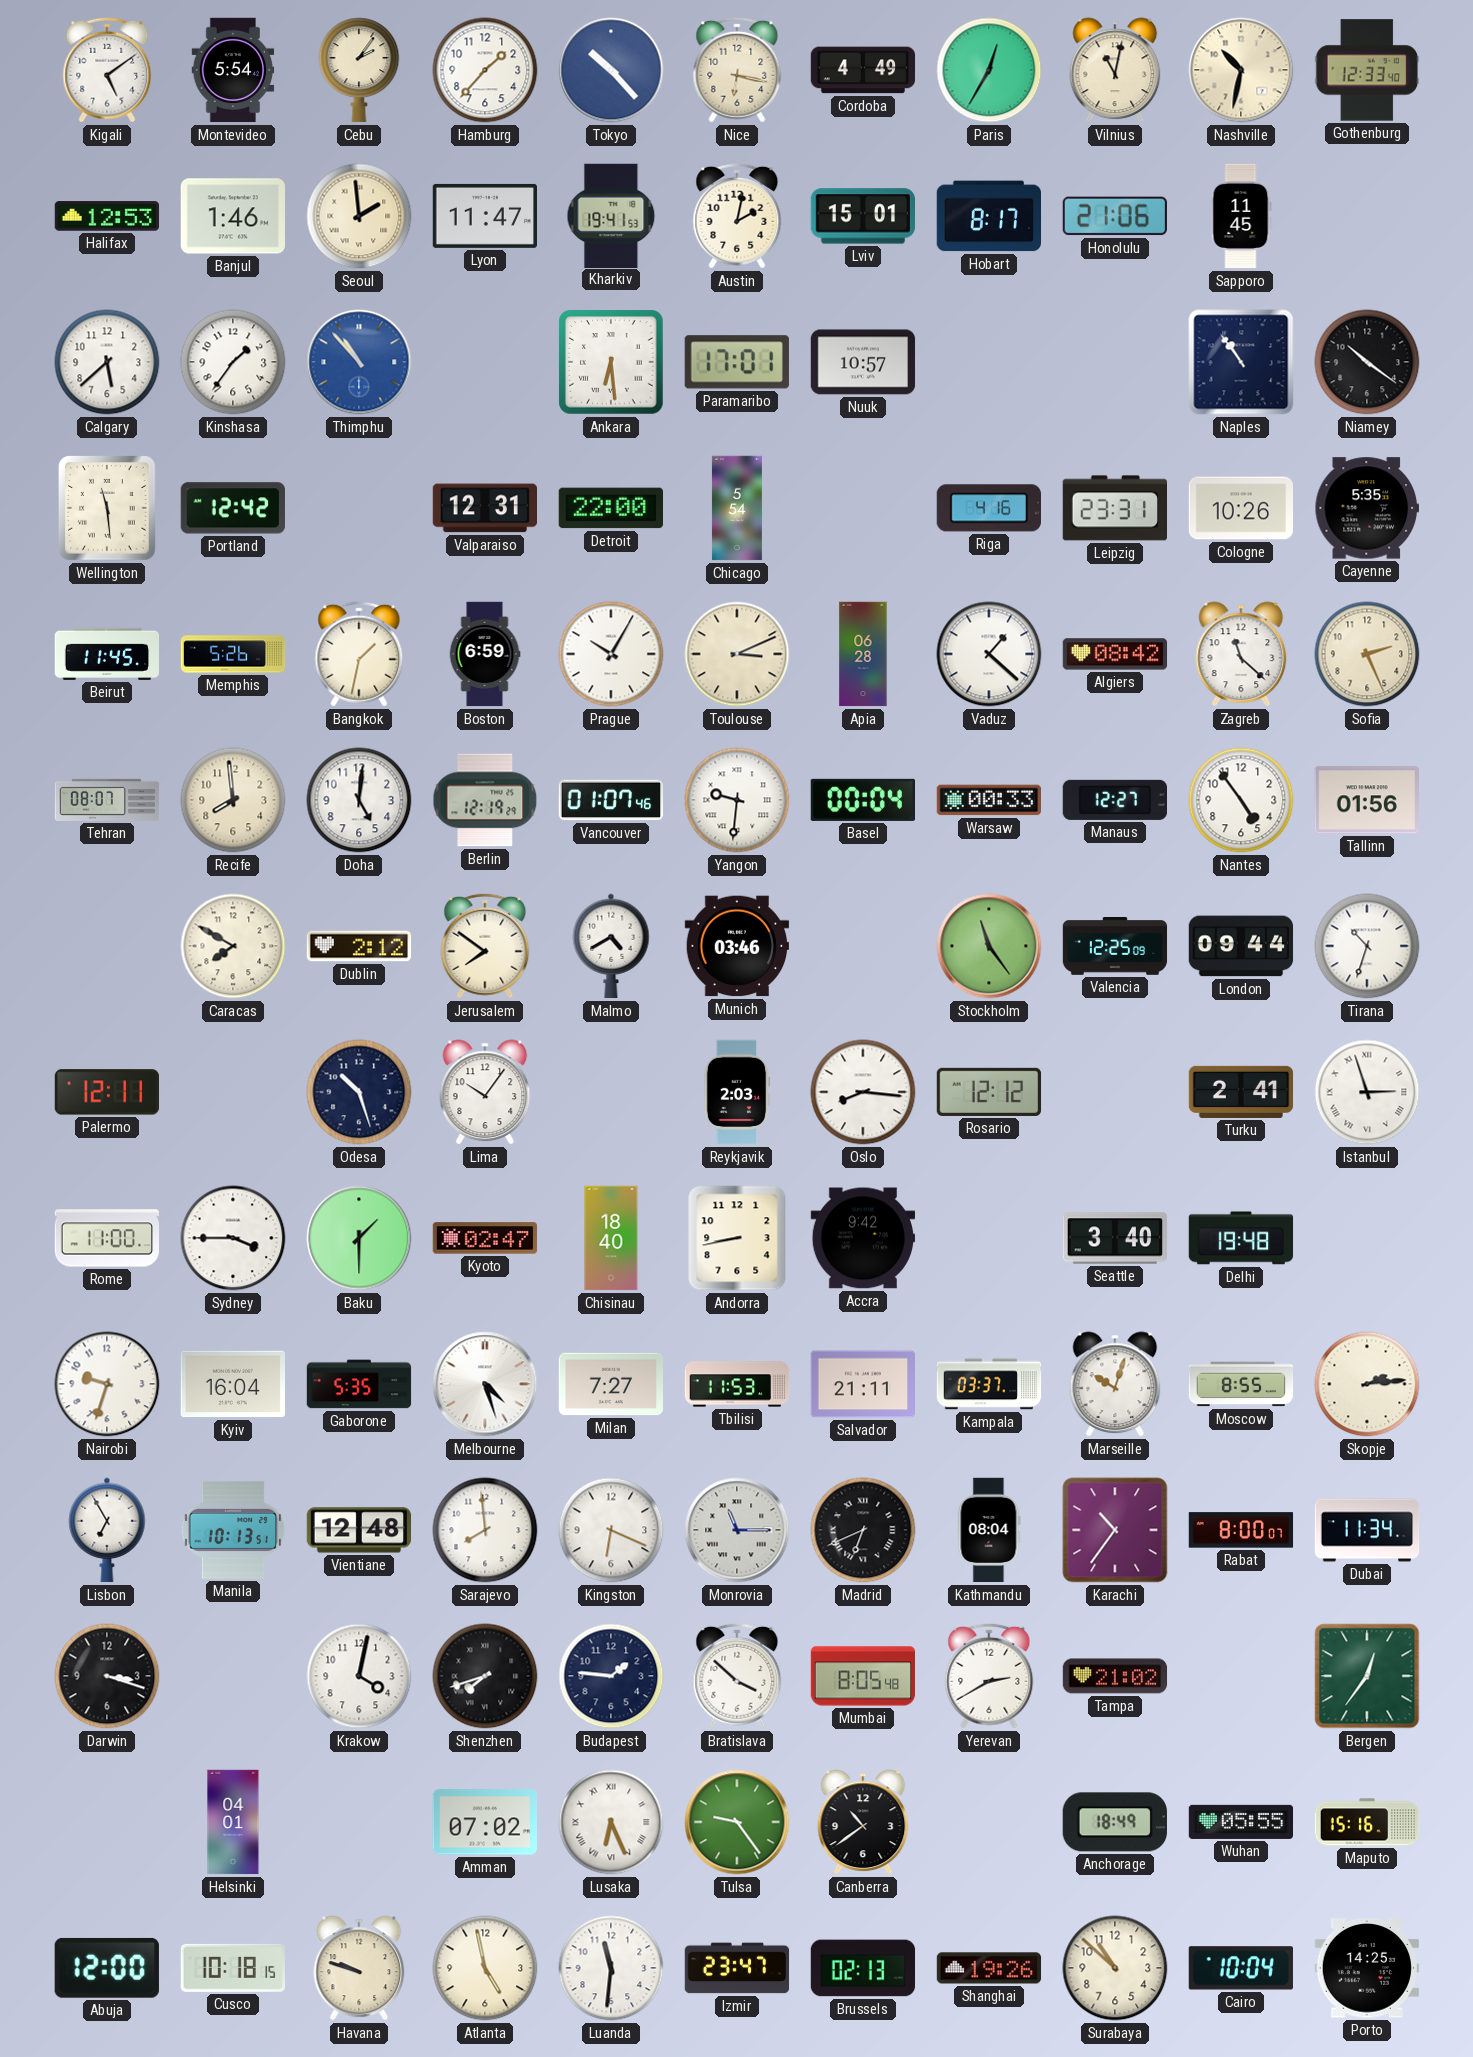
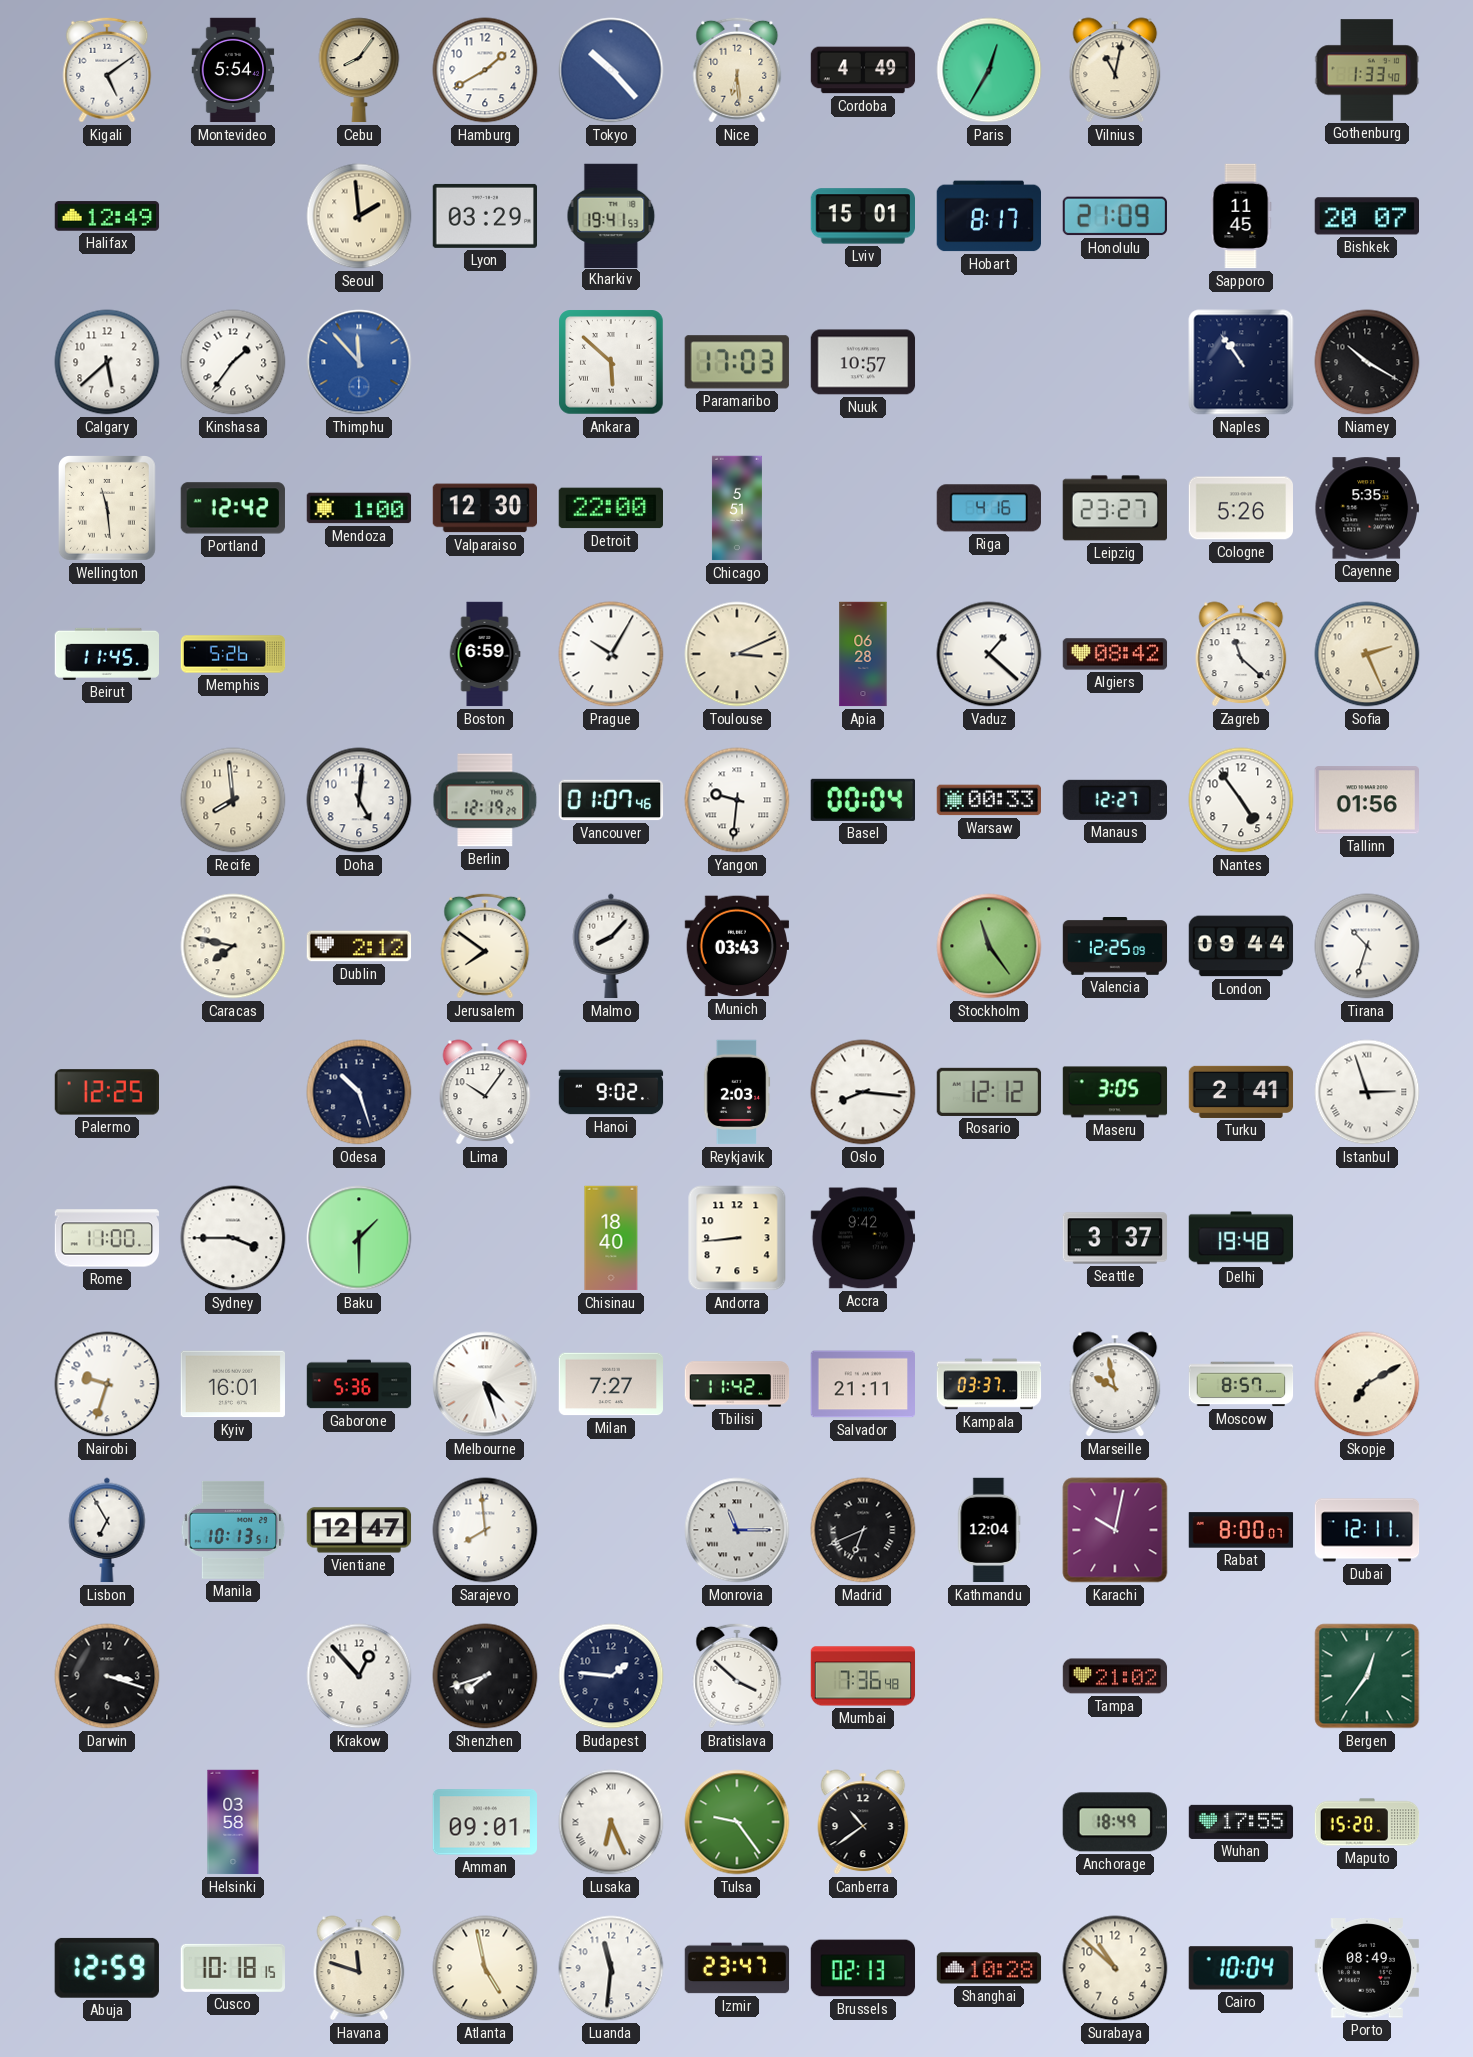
Cebu: 2:06 -> 8:06 (359, 70)
Hamburg: 1:37 -> 1:40 (485, 70)
Nice: 6:17 -> 6:29 (737, 70)
Nashville: 10:32 -> none (1241, 70)
Gothenburg: 12:33 -> 1:33 (1367, 70)
Halifax: 12:53 -> 12:49 (107, 216)
Banjul: 1:46 -> none (232, 216)
Lyon: 11:47 -> 03:29 (485, 216)
Austin: 2:02 -> none (737, 216)
Honolulu: 21:06 -> 21:09 (1115, 216)
Bishkek: none -> 20:07 (1366, 216)
Thimphu: 10:53 -> 11:53 (359, 362)
Ankara: 6:29 -> 5:52 (611, 362)
Paramaribo: 17:01 -> 17:03 (737, 362)
Niamey: 10:21 -> 10:20 (1367, 362)
Mendoza: none -> 1:00 (359, 508)
Valparaiso: 12:31 -> 12:30 (484, 508)
Chicago: 5:54 -> 5:51 (737, 508)
Leipzig: 23:31 -> 23:27 (1114, 508)
Cologne: 10:26 -> 5:26 (1241, 508)
Bangkok: 1:32 -> none (359, 654)
Tehran: 08:07 -> none (107, 800)
Caracas: 7:50 -> 7:47 (233, 946)
Malmo: 4:40 -> 8:07 (611, 946)
Munich: 03:46 -> 03:43 (736, 946)
Palermo: 12:11 -> 12:25 (106, 1092)
Hanoi: none -> 9:02 (611, 1092)
Maseru: none -> 3:05 (1115, 1092)
Kyoto: 02:47 -> none (485, 1238)
Andorra: 8:43 -> 8:44 (737, 1238)
Seattle: 3:40 -> 3:37 (1115, 1238)
Kyiv: 16:04 -> 16:01 (232, 1384)
Gaborone: 5:35 -> 5:36 (359, 1384)
Tbilisi: 11:53 -> 11:42 (737, 1384)
Marseille: 10:03 -> 9:58 (1115, 1384)
Moscow: 8:55 -> 8:57 (1241, 1384)
Skopje: 2:14 -> 7:10 (1367, 1384)
Vientiane: 12:48 -> 12:47 (359, 1530)
Kingston: 6:19 -> none (611, 1530)
Kathmandu: 08:04 -> 12:04 (989, 1530)
Karachi: 10:36 -> 10:02 (1115, 1530)
Dubai: 11:34 -> 12:11 (1367, 1530)
Krakow: 4:02 -> 12:53 (359, 1676)
Mumbai: 8:05 -> 7:36 (863, 1676)
Yerevan: 2:40 -> none (989, 1676)
Helsinki: 04:01 -> 03:58 (233, 1822)
Amman: 07:02 -> 09:01 (484, 1822)
Wuhan: 05:55 -> 17:55 (1241, 1822)
Maputo: 15:16 -> 15:20 (1367, 1822)
Abuja: 12:00 -> 12:59 (107, 1968)
Havana: 9:48 -> 11:48 (359, 1968)
Shanghai: 19:26 -> 10:28 (989, 1968)
Porto: 14:25 -> 08:49 (1366, 1968)
